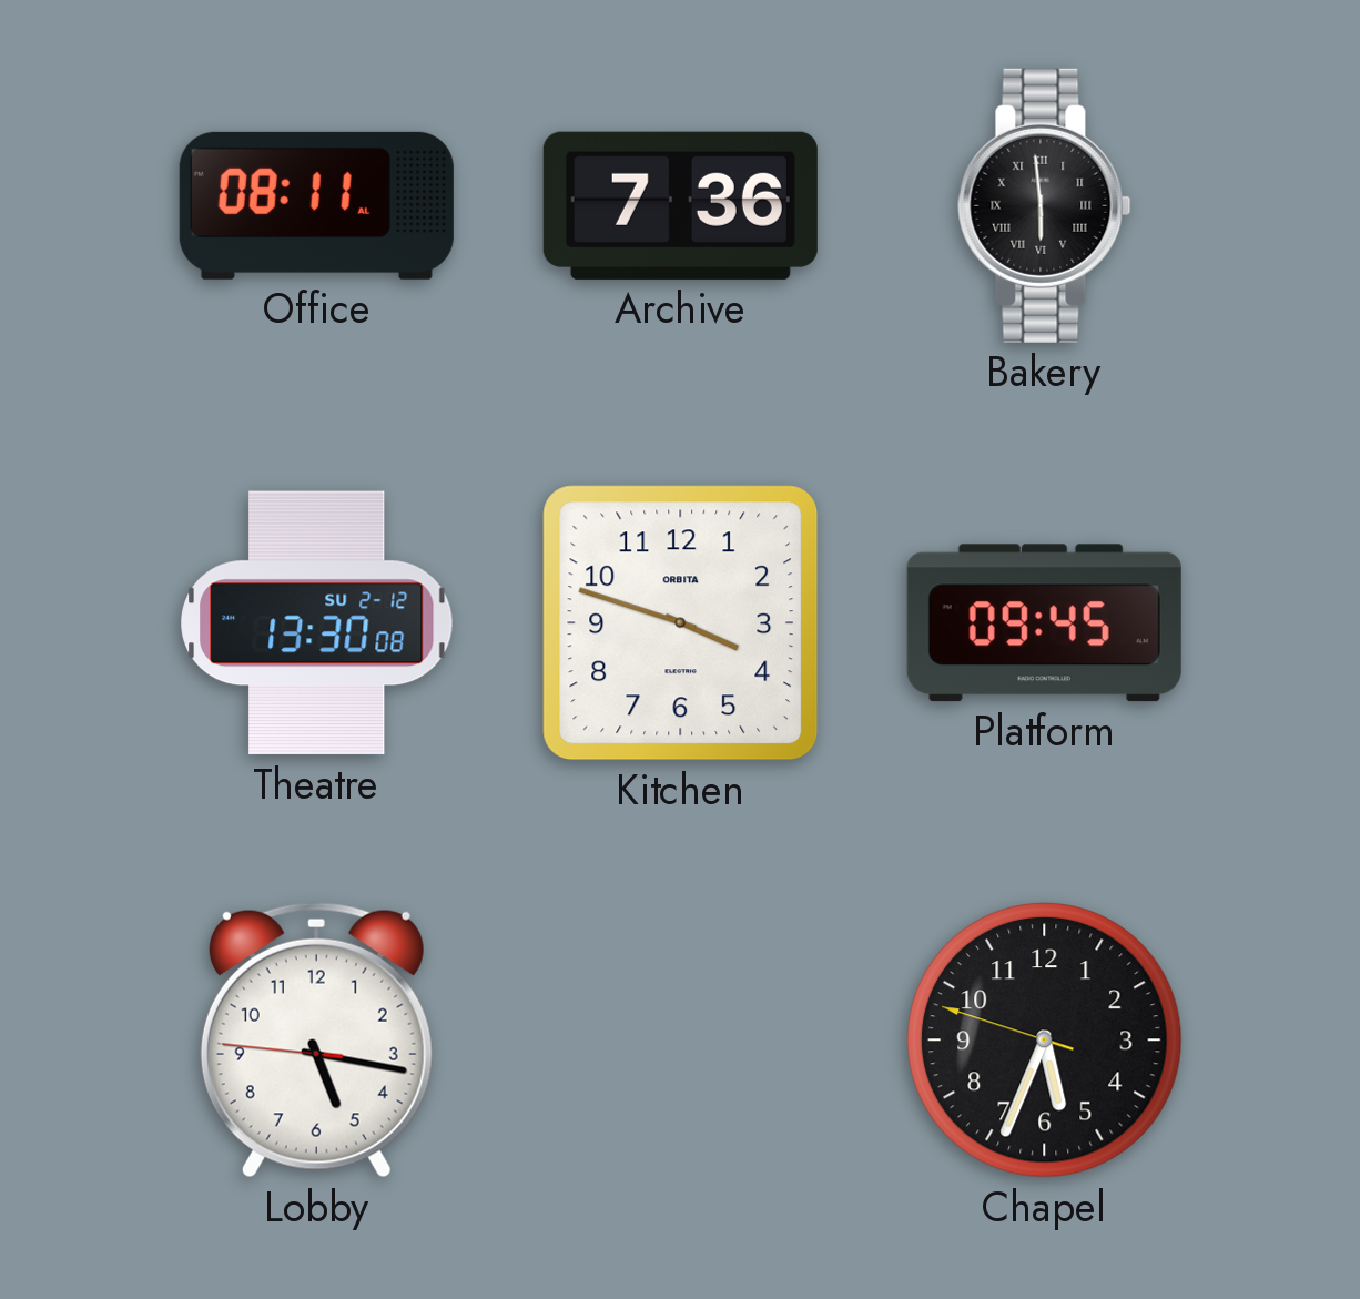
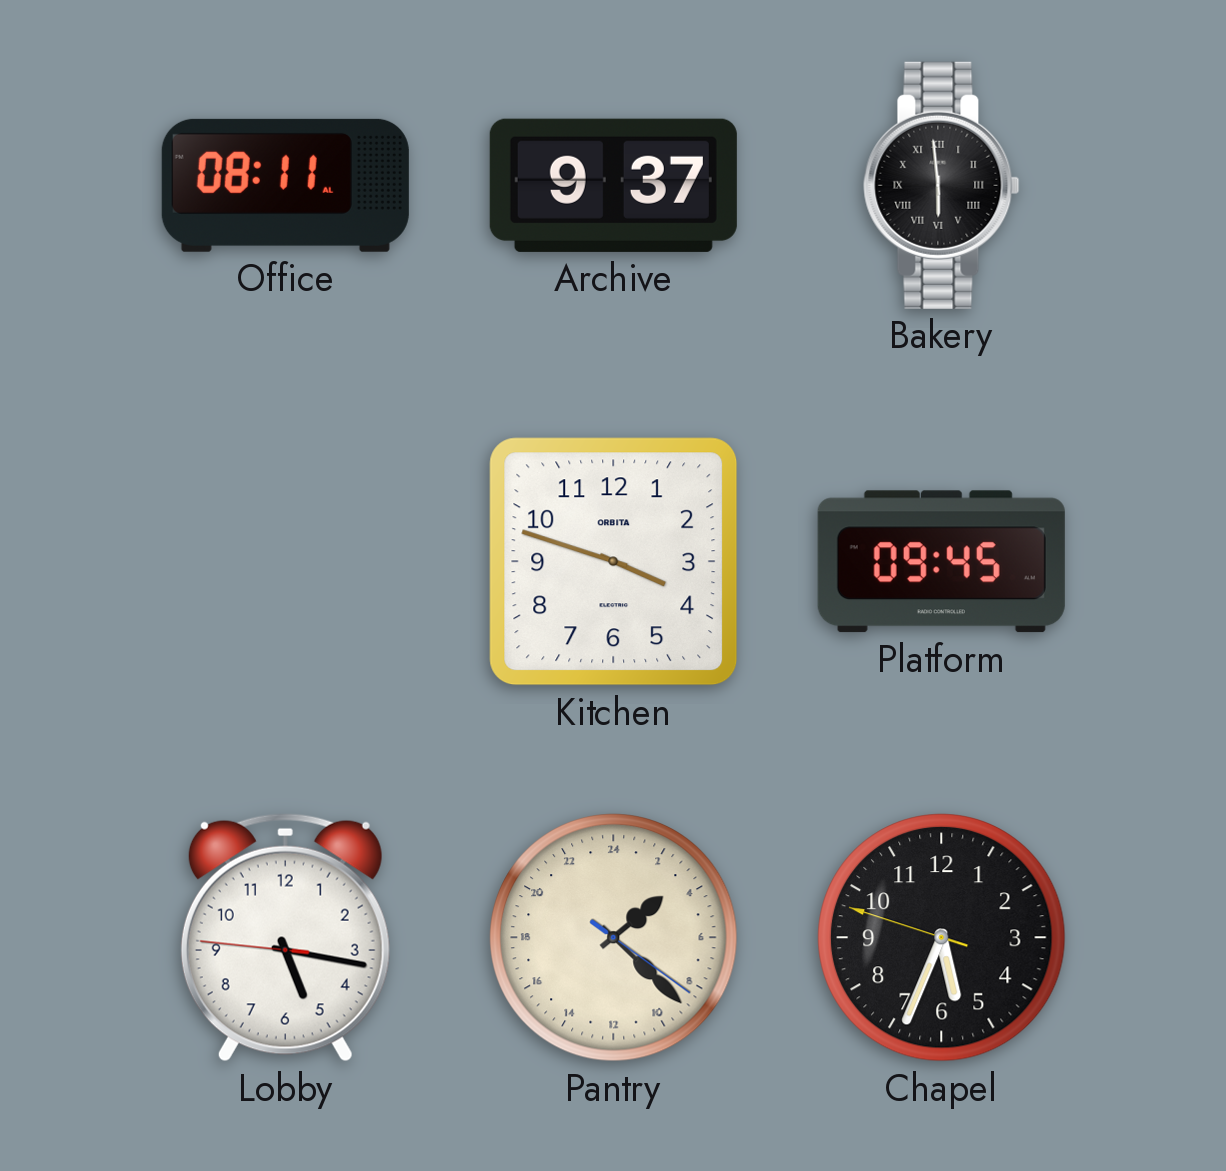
Archive: 7:36 -> 9:37 (613, 185)
Theatre: 13:30 -> none (317, 623)
Pantry: none -> 3:22 (614, 938)
